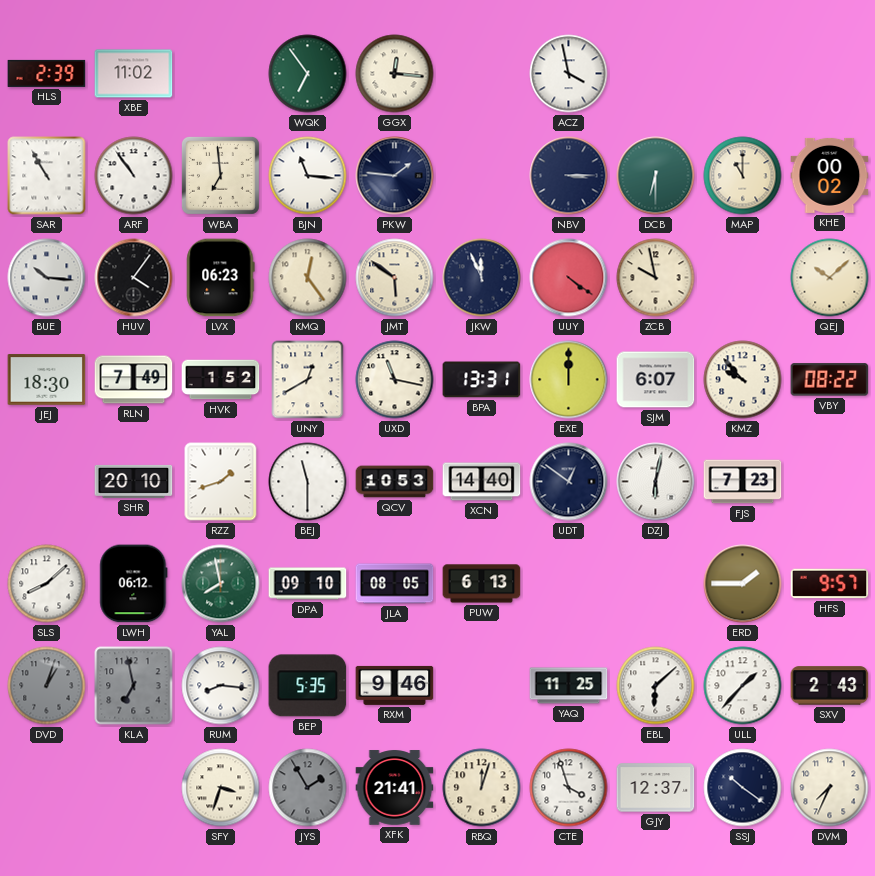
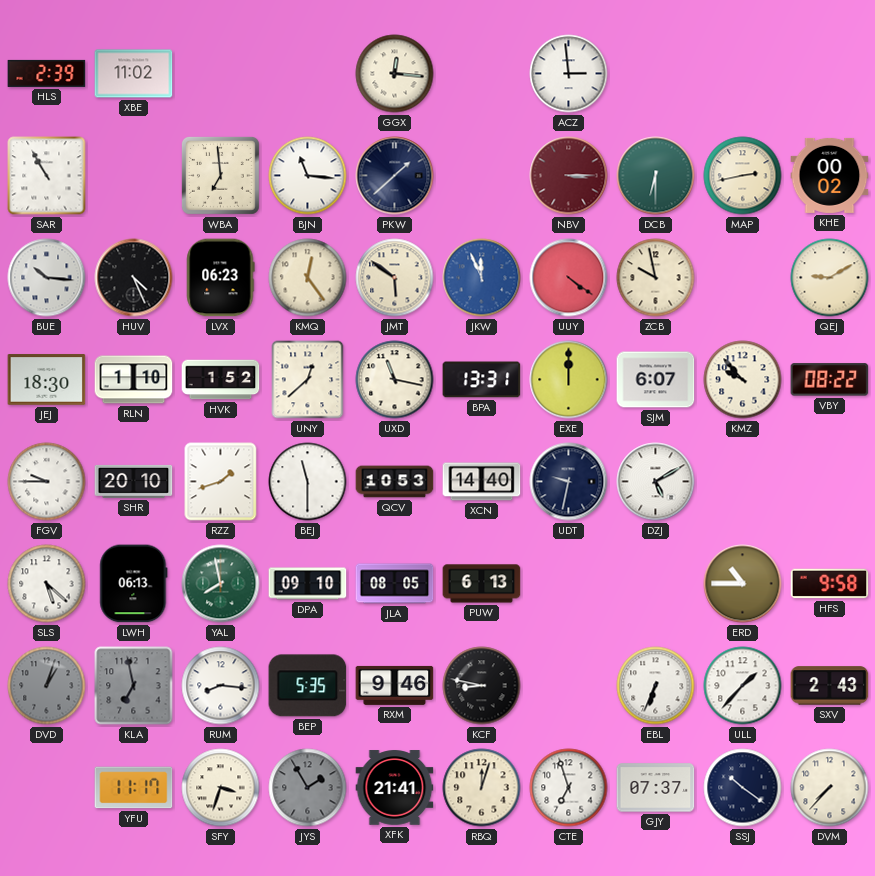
WQK: 6:54 -> none (308, 74)
ACZ: 3:58 -> 2:59 (569, 74)
ARF: 10:54 -> none (134, 176)
PKW: 1:46 -> 1:38 (395, 176)
NBV dial: navy -> burgundy (569, 176)
MAP: 11:00 -> 2:43 (743, 176)
HUV: 4:06 -> 4:26 (134, 278)
JKW dial: navy -> blue (482, 278)
QEJ: 10:08 -> 9:10 (830, 278)
RLN: 7:49 -> 1:10 (134, 380)
UNY: 12:40 -> 12:38 (308, 380)
FGV: none -> 9:45 (47, 482)
UDT: 12:51 -> 9:32 (569, 482)
DZJ: 6:02 -> 5:10 (656, 482)
FJS: 7:23 -> none (743, 482)
SLS: 8:08 -> 5:22 (47, 584)
LWH: 06:12 -> 06:13 (134, 584)
ERD: 1:45 -> 10:45 (743, 584)
HFS: 9:57 -> 9:58 (830, 584)
KCF: none -> 8:47 (482, 686)
YAQ: 11:25 -> none (569, 686)
EBL: 6:08 -> 6:34 (656, 686)
YFU: none -> 11:17 (134, 788)
CTE: 3:57 -> 6:57 (569, 788)
GJY: 12:37 -> 07:37 (656, 788)
DVM: 7:34 -> 7:37 (830, 788)
